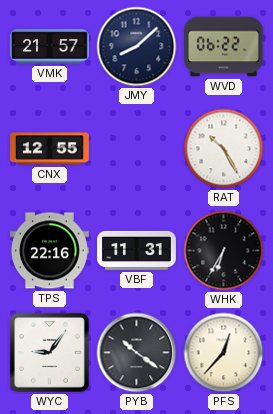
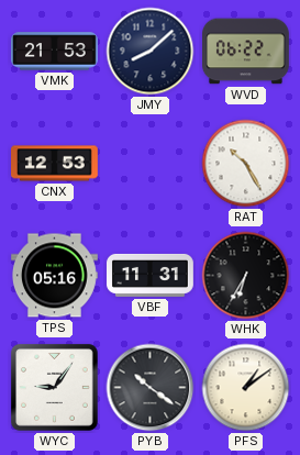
VMK: 21:57 -> 21:53 (55, 52)
CNX: 12:55 -> 12:53 (55, 164)
TPS: 22:16 -> 05:16 (55, 276)
PFS: 12:37 -> 1:09 (246, 388)
